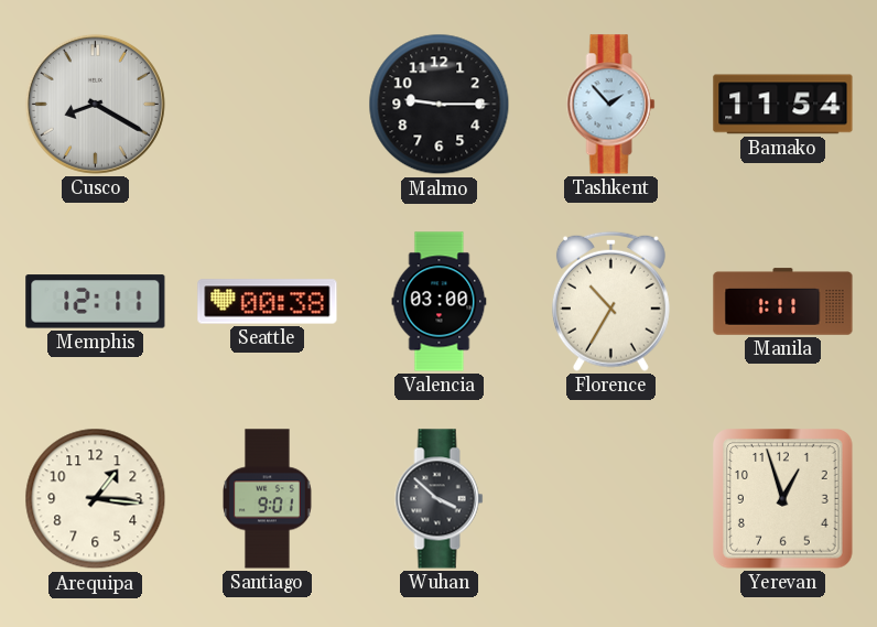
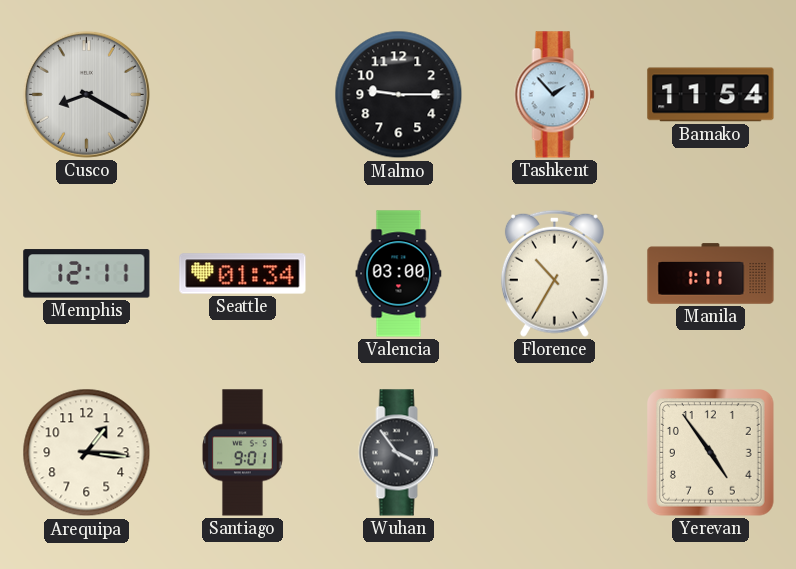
Seattle: 00:38 -> 01:34 (243, 274)
Wuhan: 3:52 -> 3:54 (399, 453)
Yerevan: 12:57 -> 4:54 (711, 453)
